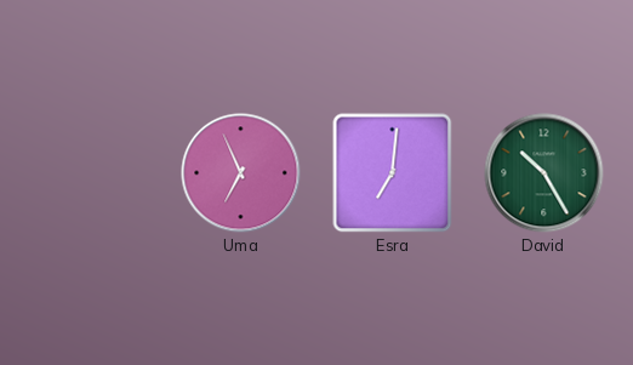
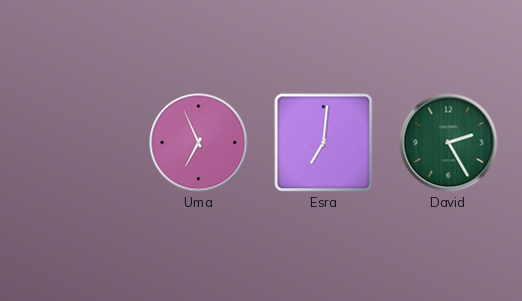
David: 10:25 -> 2:25 (449, 143)
